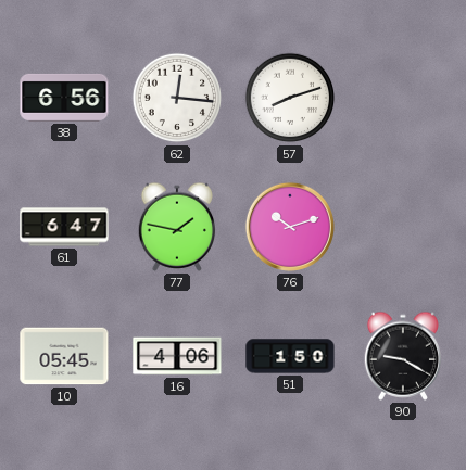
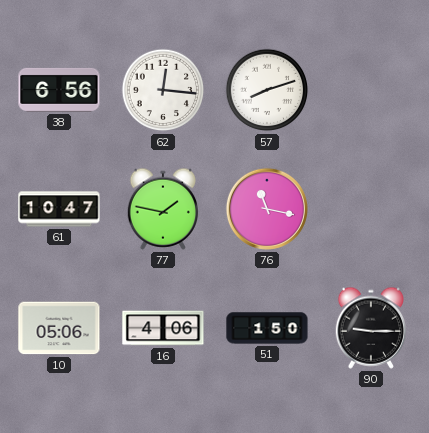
61: 6:47 -> 10:47 (59, 209)
76: 10:12 -> 11:17 (267, 209)
10: 05:45 -> 05:06 (59, 328)
90: 9:20 -> 9:15 (370, 328)
